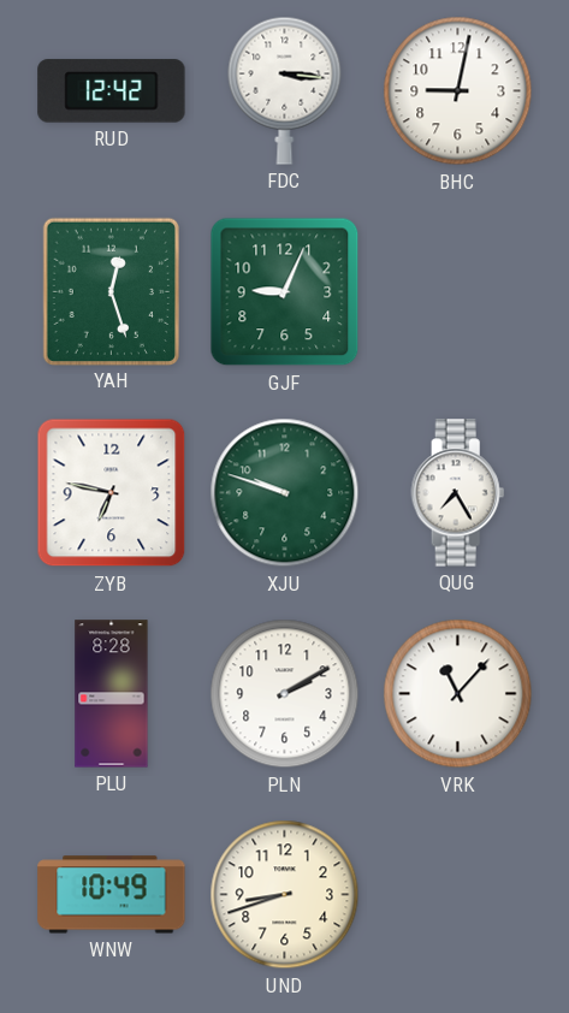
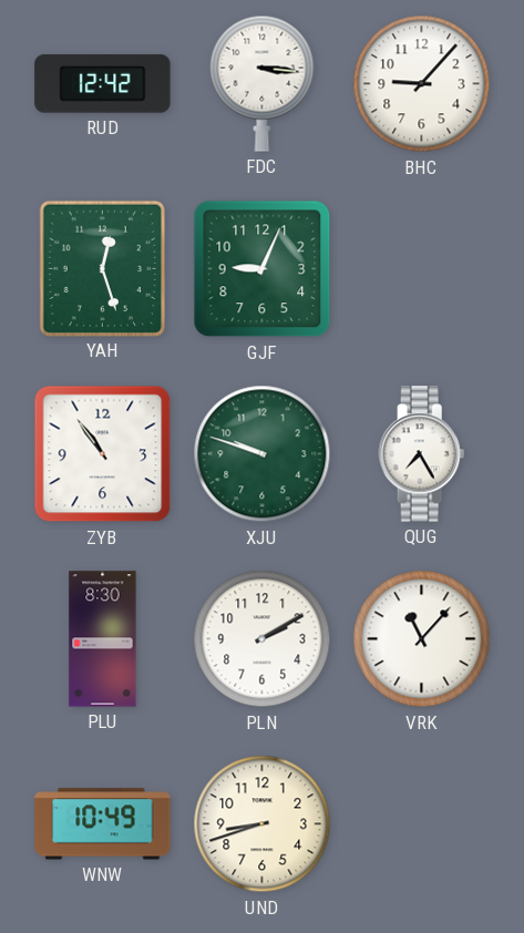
BHC: 9:02 -> 9:07 (422, 84)
ZYB: 6:47 -> 10:54 (103, 454)
PLU: 8:28 -> 8:30 (103, 639)
